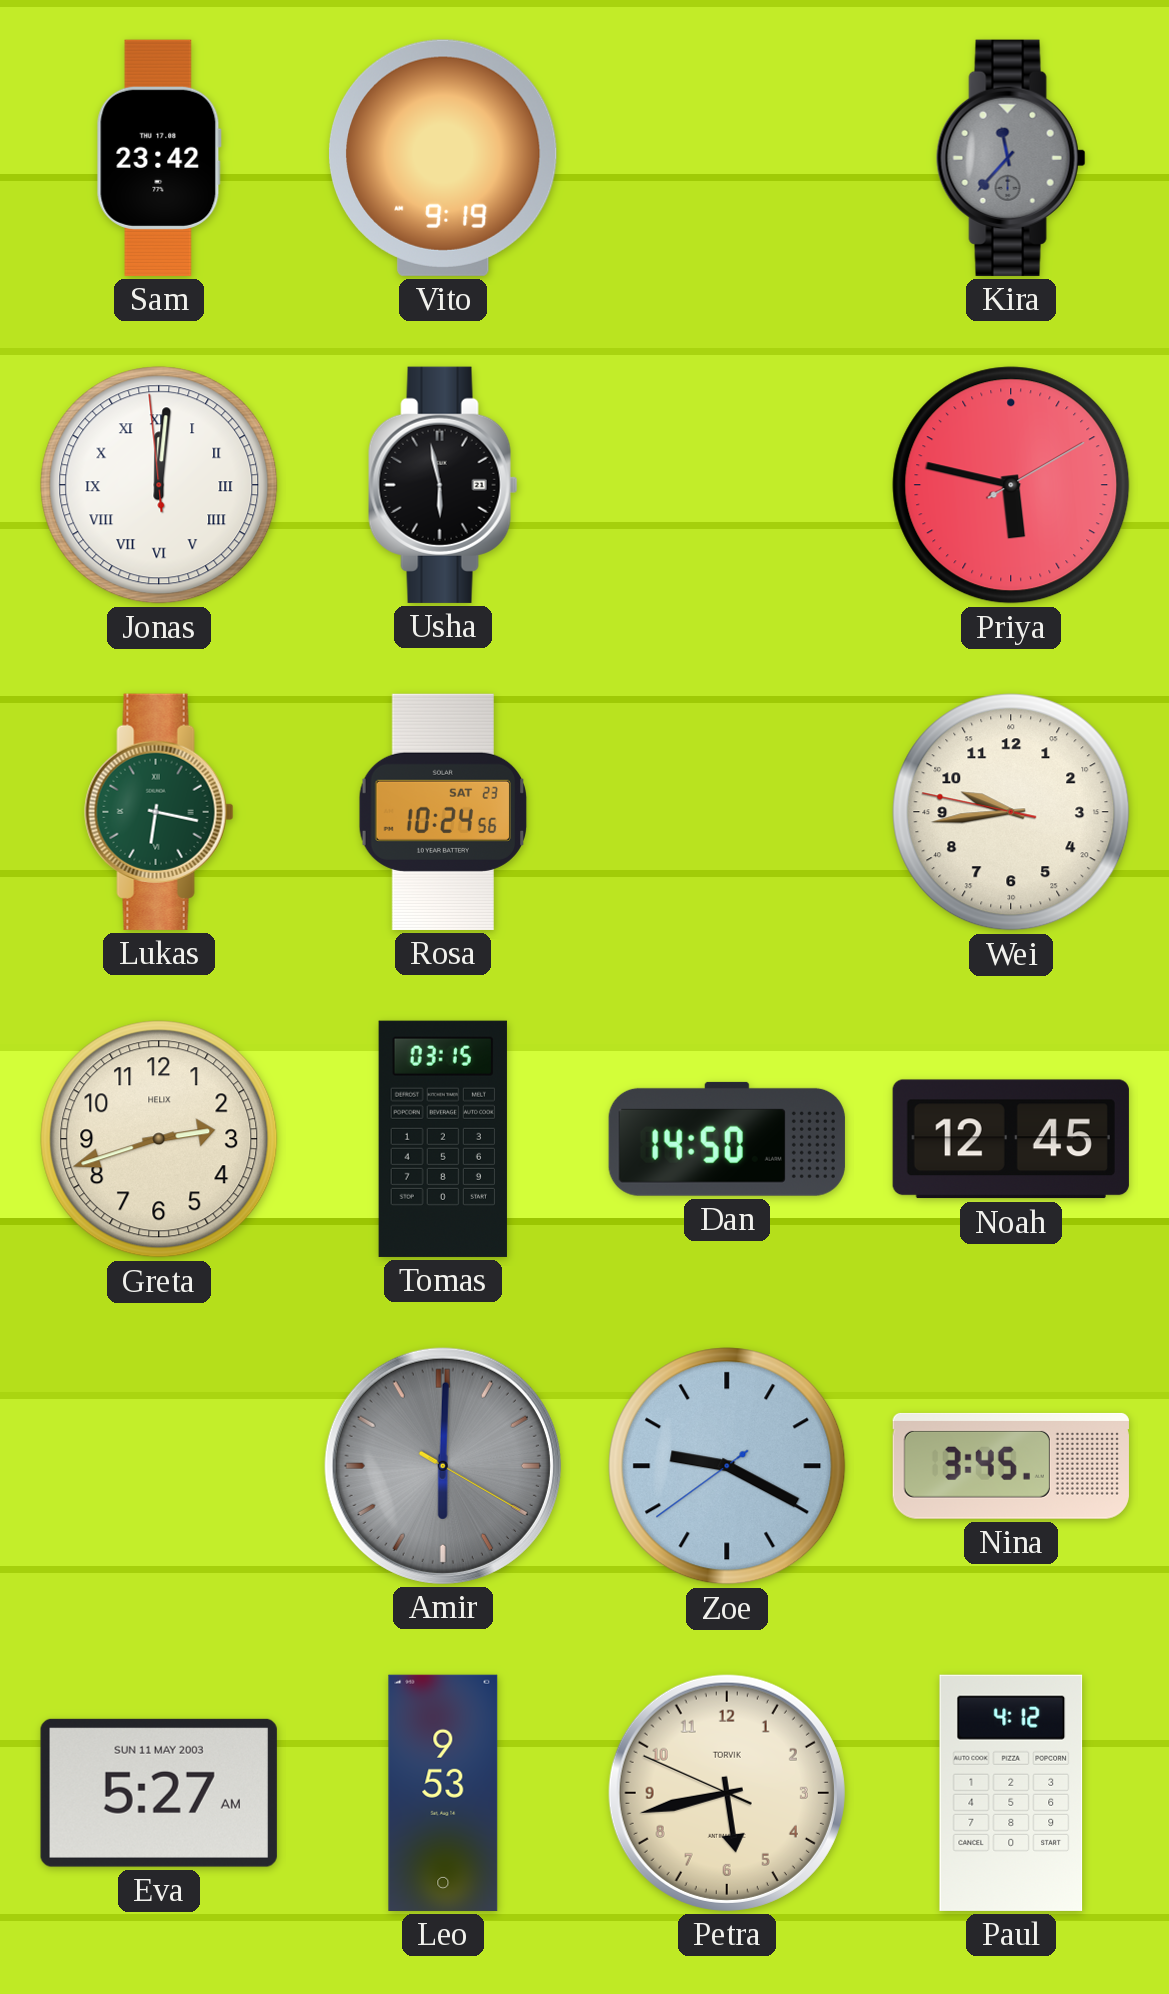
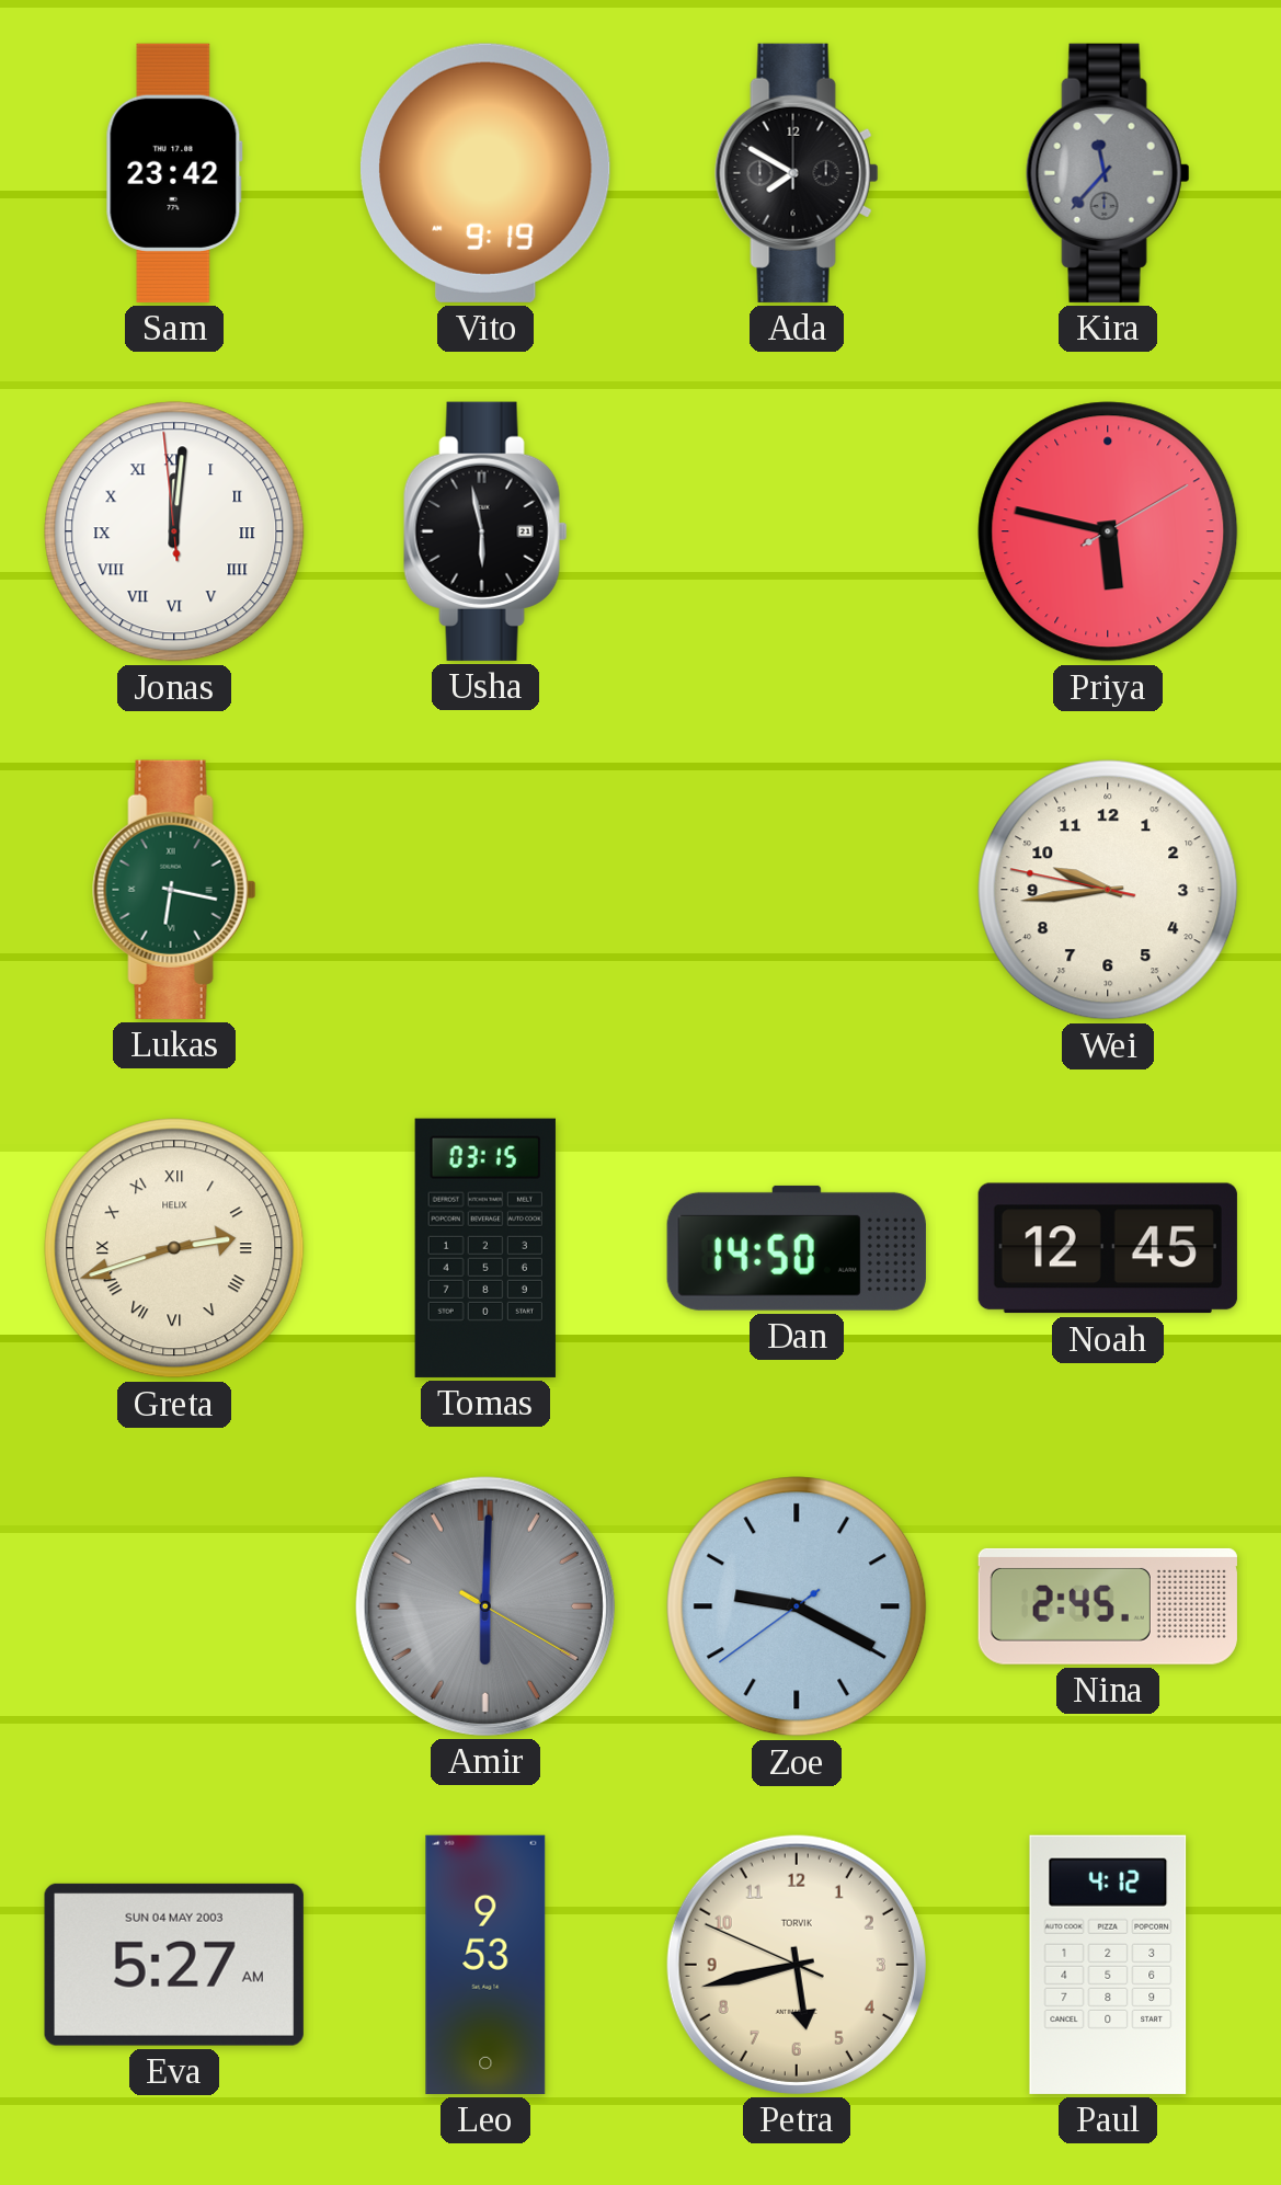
Ada: none -> 7:50 (797, 173)
Rosa: 10:24 -> none (443, 812)
Greta numerals: Arabic -> Roman (174, 1248)
Nina: 3:45 -> 2:45 (1108, 1606)
Eva date: SUN 11 MAY 2003 -> SUN 04 MAY 2003 (174, 1965)
